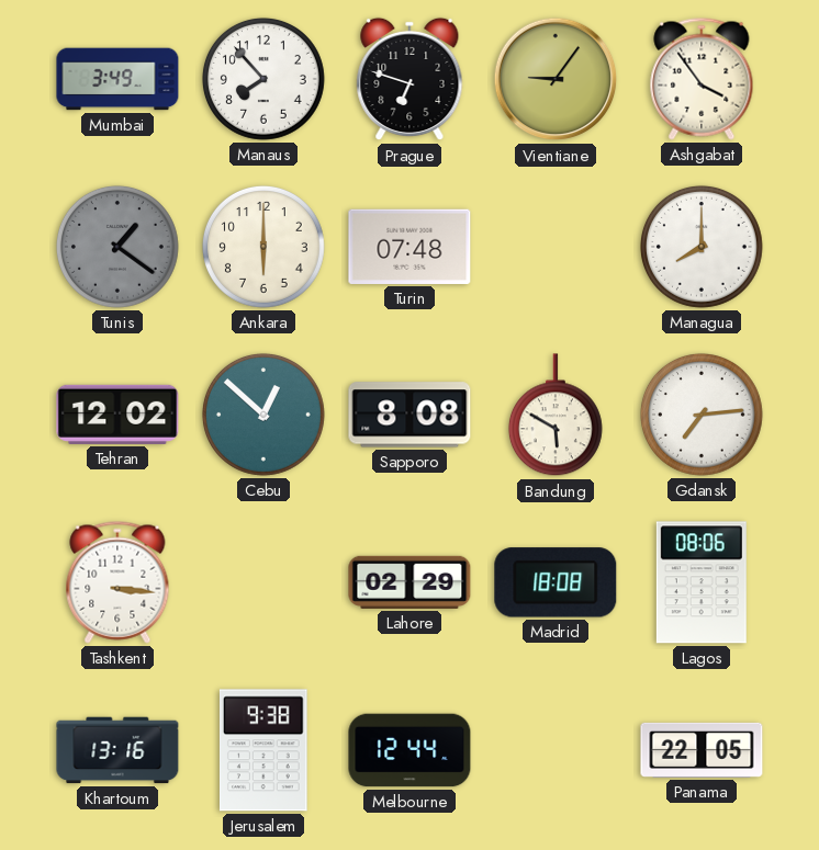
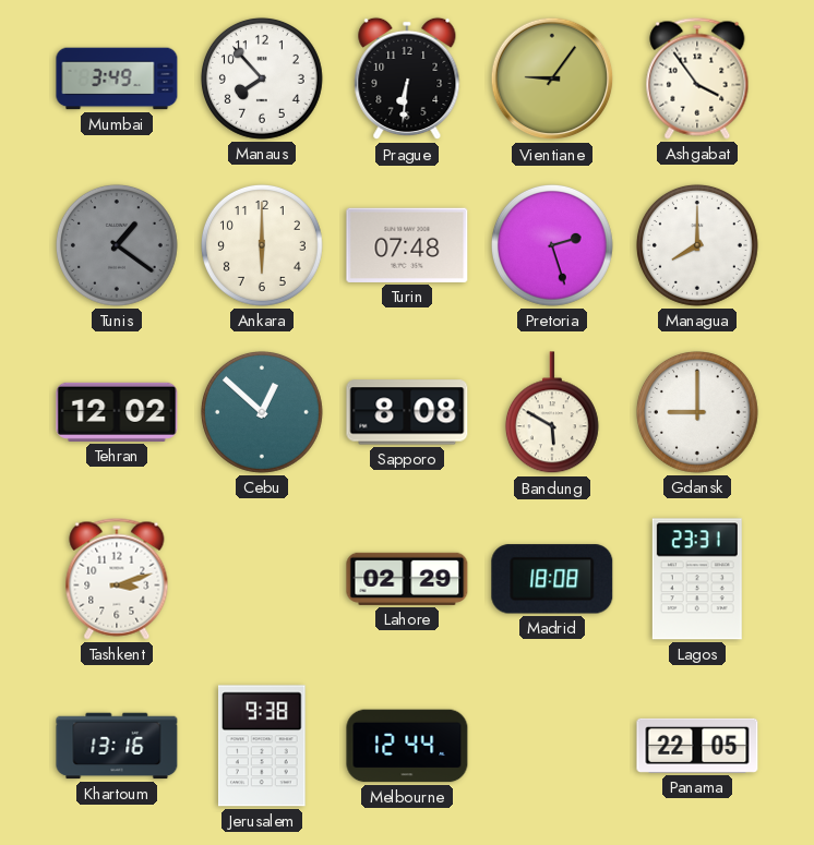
Prague: 6:48 -> 6:31 (407, 79)
Pretoria: none -> 2:27 (552, 245)
Gdansk: 7:14 -> 9:00 (697, 412)
Tashkent: 3:16 -> 3:12 (117, 579)
Lagos: 08:06 -> 23:31 (697, 579)
